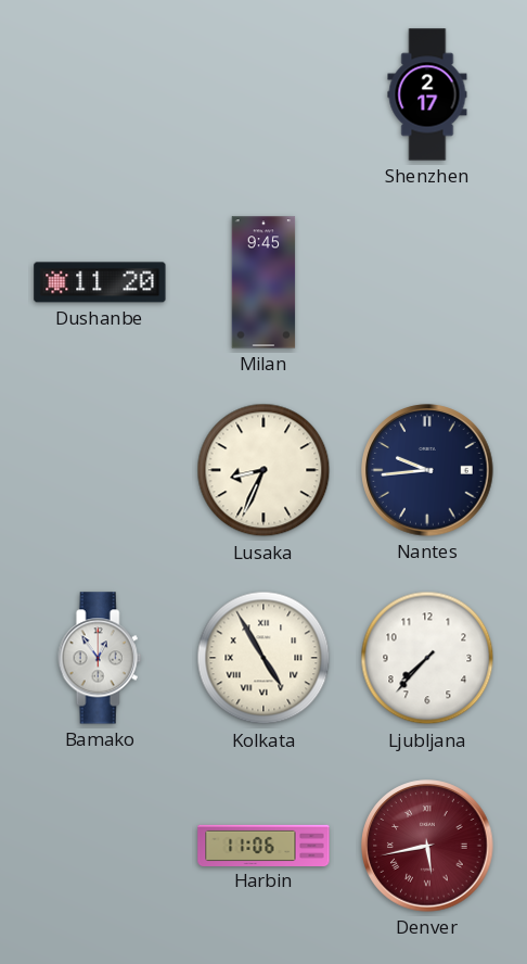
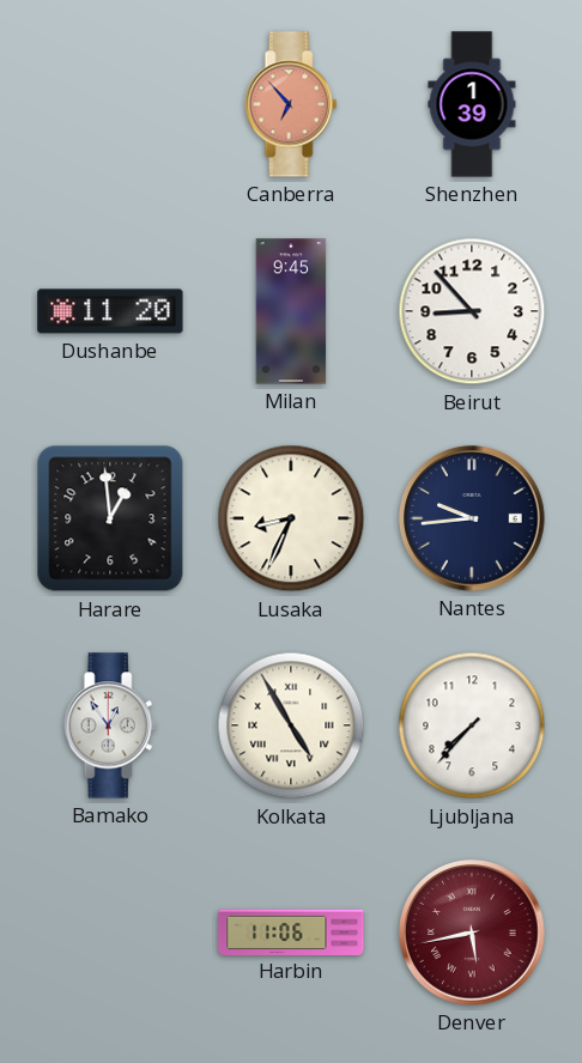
Canberra: none -> 6:53 (291, 104)
Shenzhen: 2:17 -> 1:39 (472, 104)
Beirut: none -> 8:53 (472, 311)
Harare: none -> 12:59 (110, 518)
